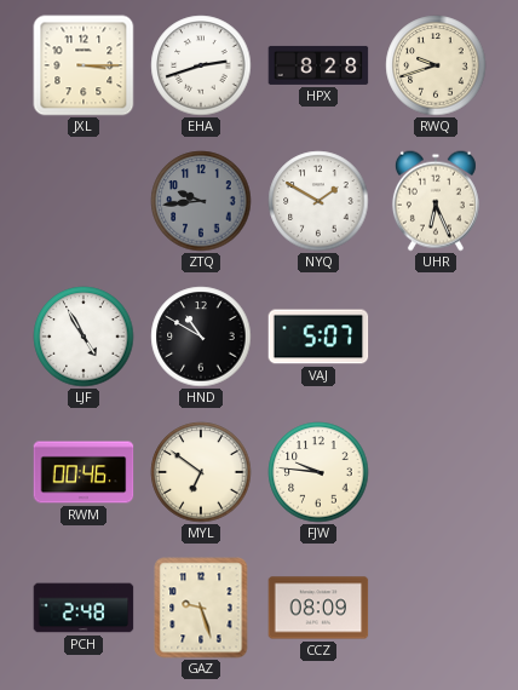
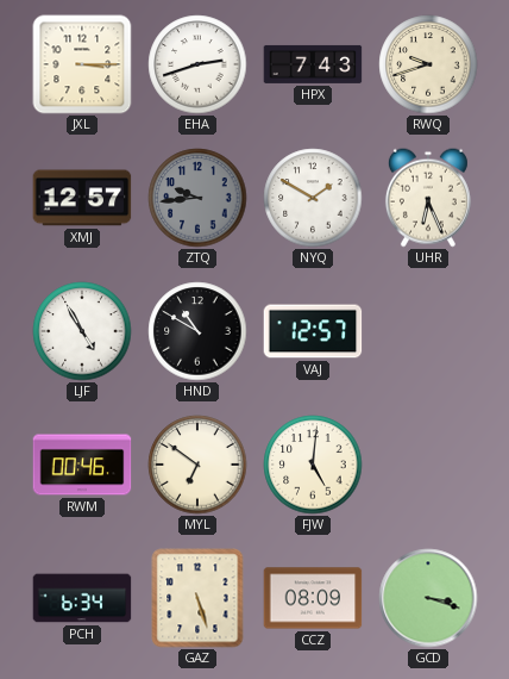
HPX: 8:28 -> 7:43 (313, 64)
XMJ: none -> 12:57 (82, 198)
VAJ: 5:07 -> 12:57 (313, 331)
FJW: 9:46 -> 5:01 (313, 465)
PCH: 2:48 -> 6:34 (82, 598)
GAZ: 9:27 -> 5:27 (197, 598)
GCD: none -> 3:18 (428, 598)
